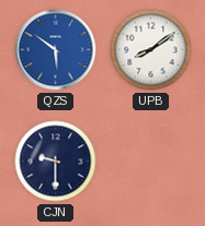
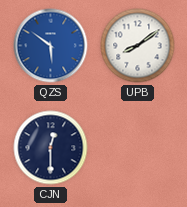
CJN: 9:30 -> 12:30 (51, 148)
